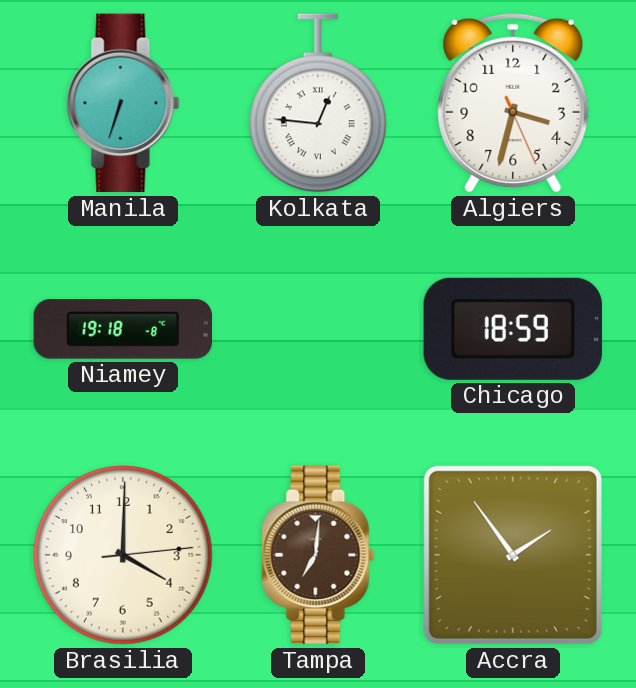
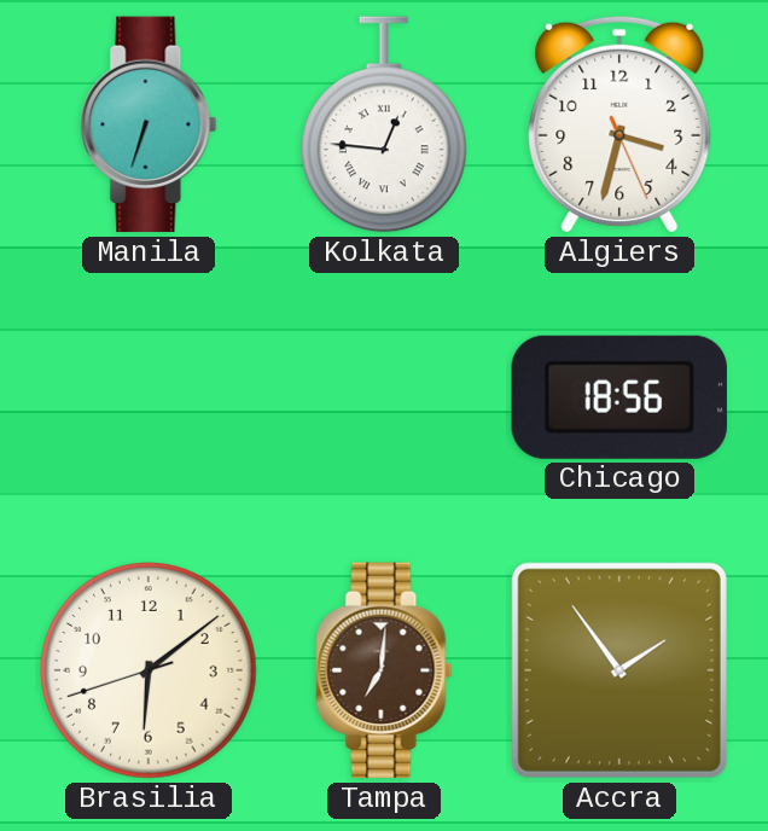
Niamey: 19:18 -> none (122, 330)
Chicago: 18:59 -> 18:56 (619, 397)
Brasilia: 4:00 -> 6:08 (149, 670)
